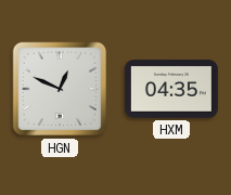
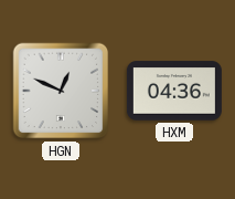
HXM: 04:35 -> 04:36 (174, 91)
